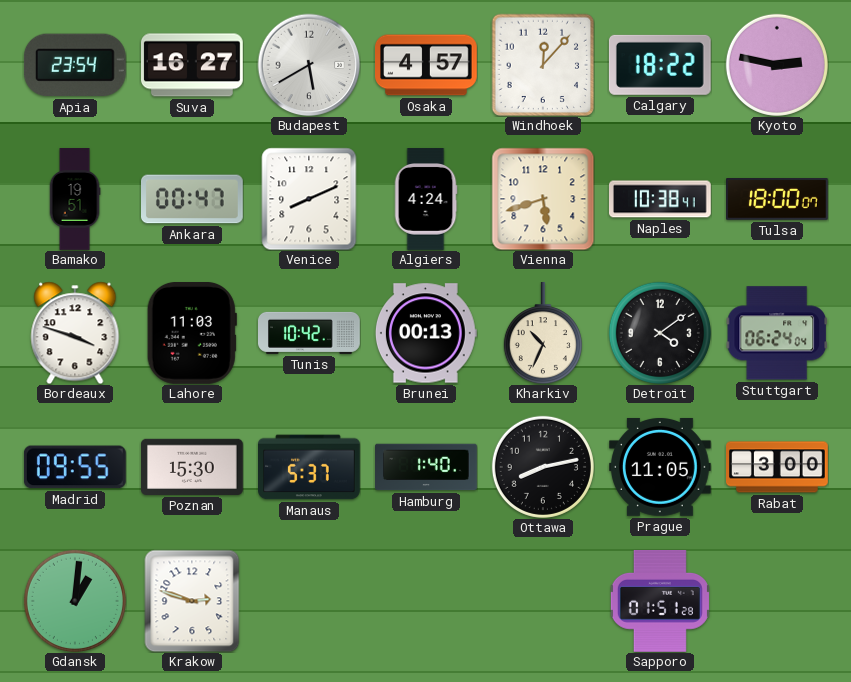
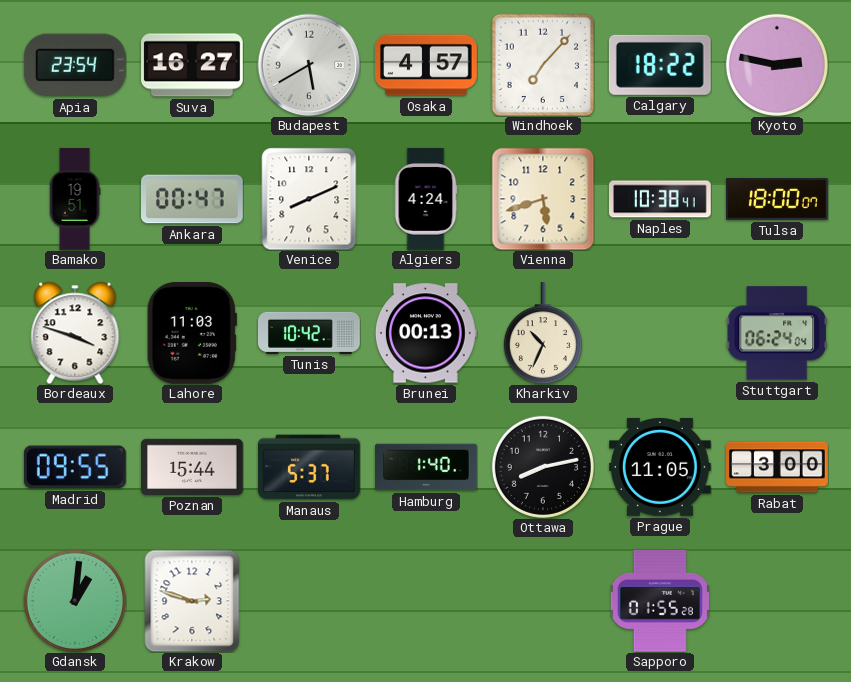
Windhoek: 12:07 -> 7:07 (543, 65)
Detroit: 4:09 -> none (660, 333)
Poznan: 15:30 -> 15:44 (193, 467)
Sapporo: 01:51 -> 01:55 (660, 601)
